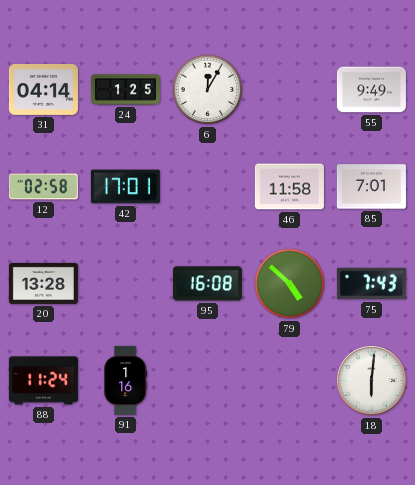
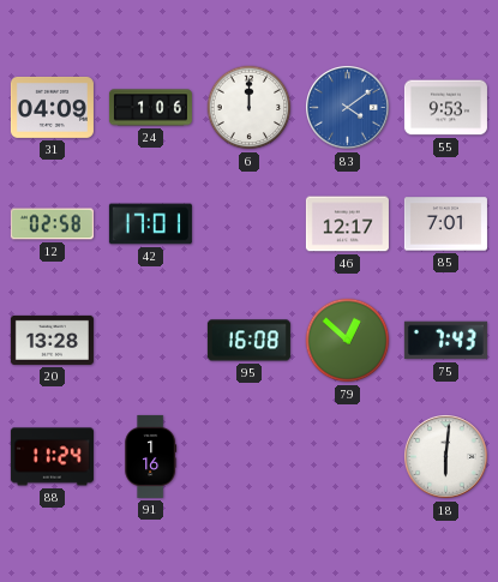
31: 04:14 -> 04:09 (52, 107)
24: 1:25 -> 1:06 (150, 108)
6: 12:05 -> 12:00 (250, 108)
83: none -> 4:09 (348, 108)
55: 9:49 -> 9:53 (445, 108)
46: 11:58 -> 12:17 (347, 224)
79: 4:52 -> 12:52 (348, 341)
